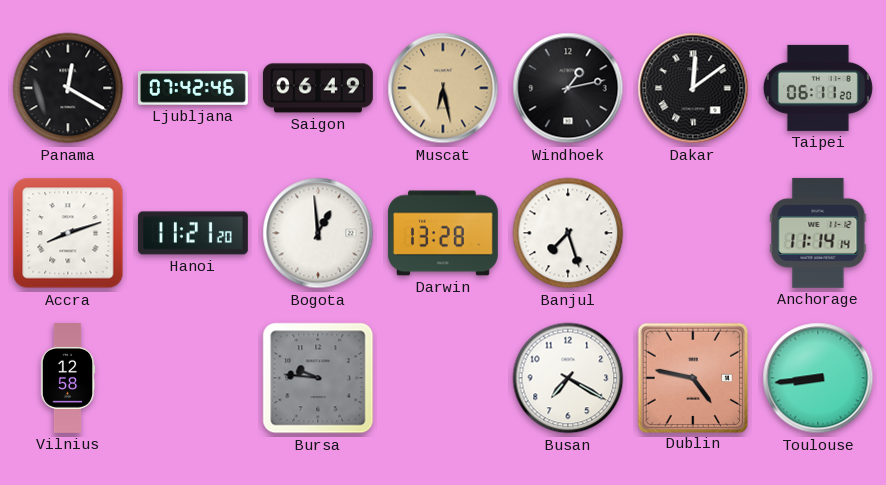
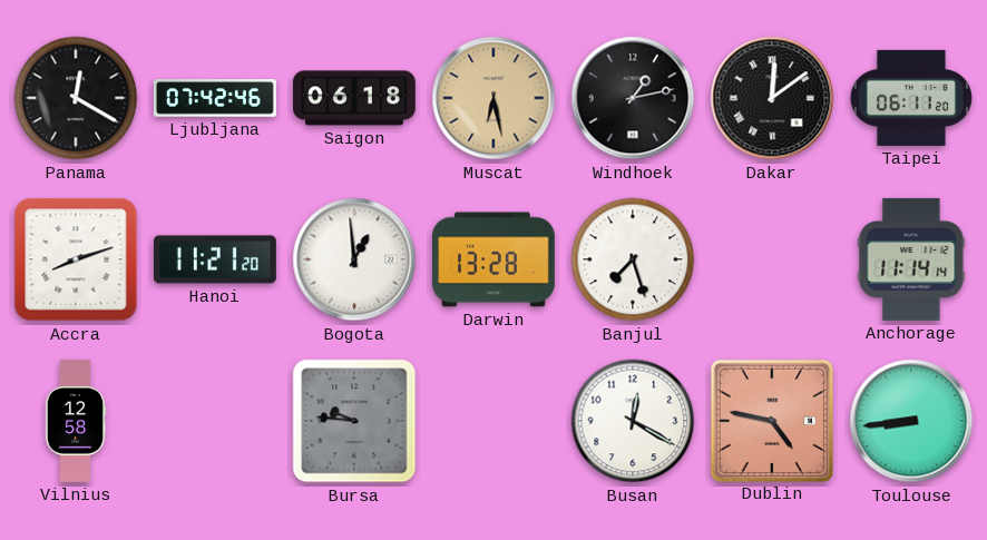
Saigon: 06:49 -> 06:18 (354, 98)
Busan: 7:20 -> 12:20 (633, 421)
